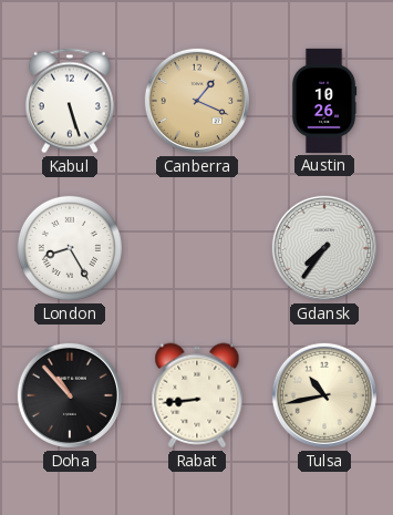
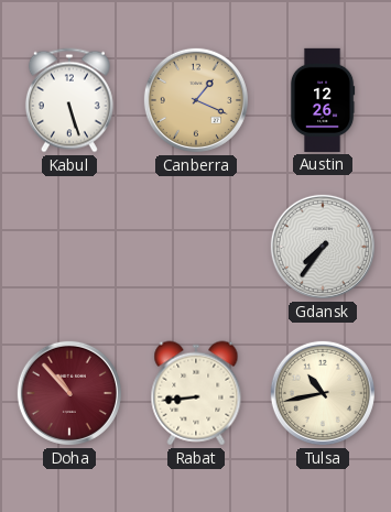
Austin: 10:26 -> 12:26 (323, 100)
London: 8:25 -> none (70, 248)
Doha dial: black -> burgundy (69, 393)
